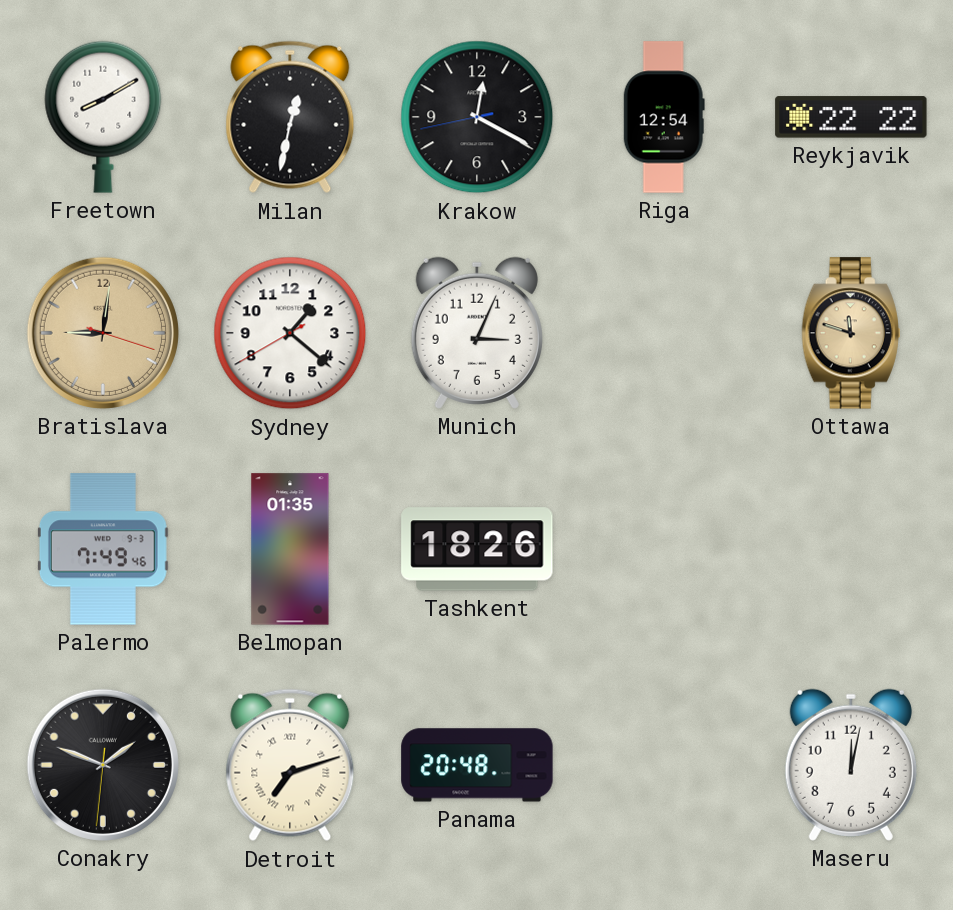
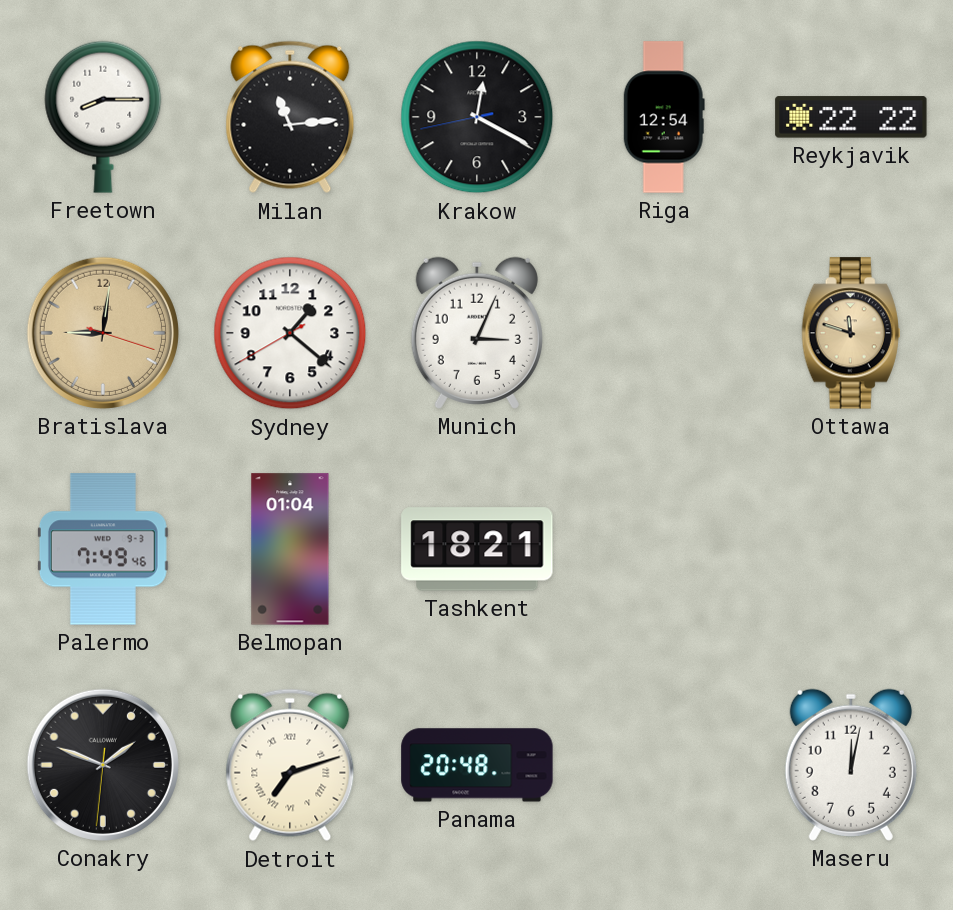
Freetown: 8:10 -> 8:15 (103, 117)
Milan: 12:32 -> 11:14 (290, 117)
Belmopan: 01:35 -> 01:04 (290, 549)
Tashkent: 18:26 -> 18:21 (477, 549)
